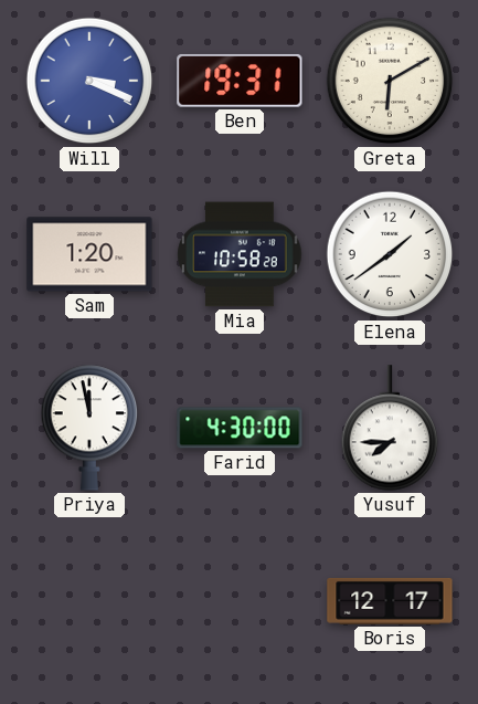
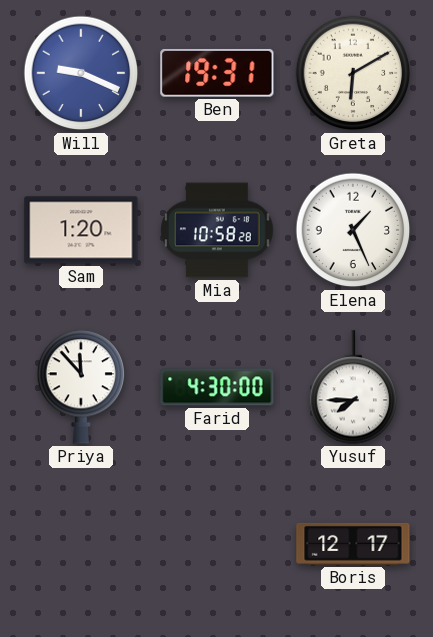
Will: 3:19 -> 9:19 (81, 73)
Elena: 1:39 -> 1:26 (353, 230)
Priya: 11:58 -> 11:53 (81, 387)
